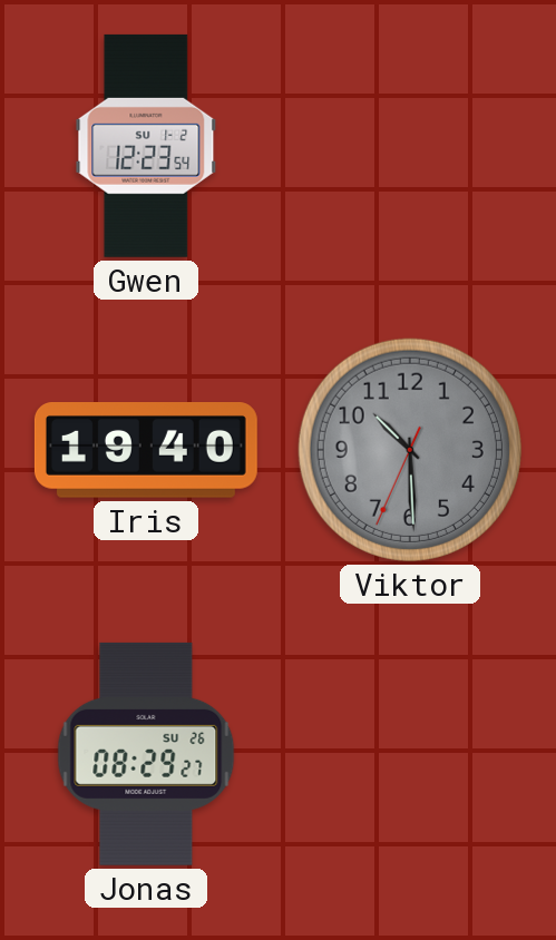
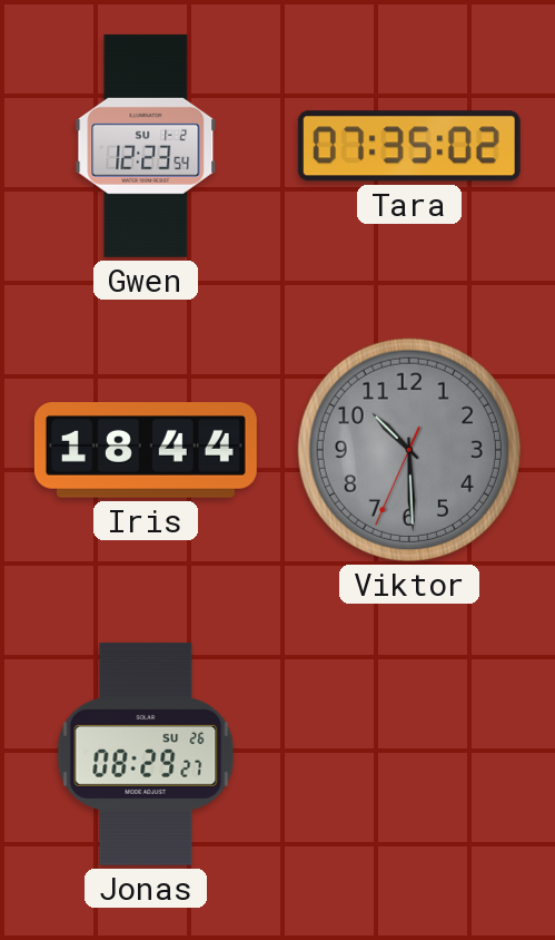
Tara: none -> 07:35 (409, 146)
Iris: 19:40 -> 18:44 (146, 451)
